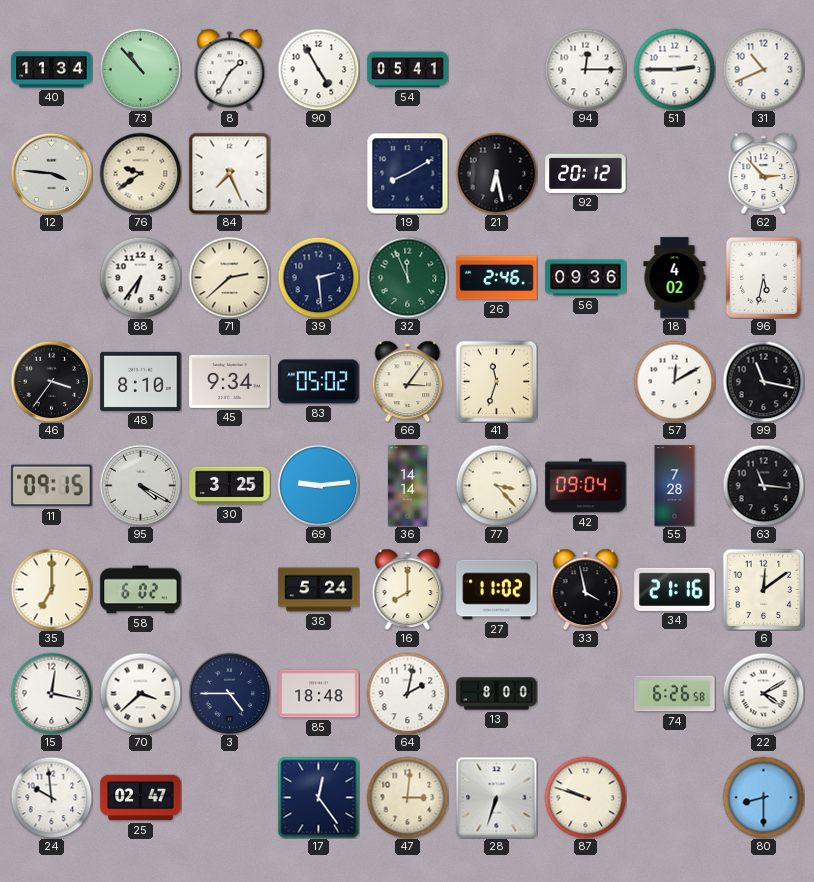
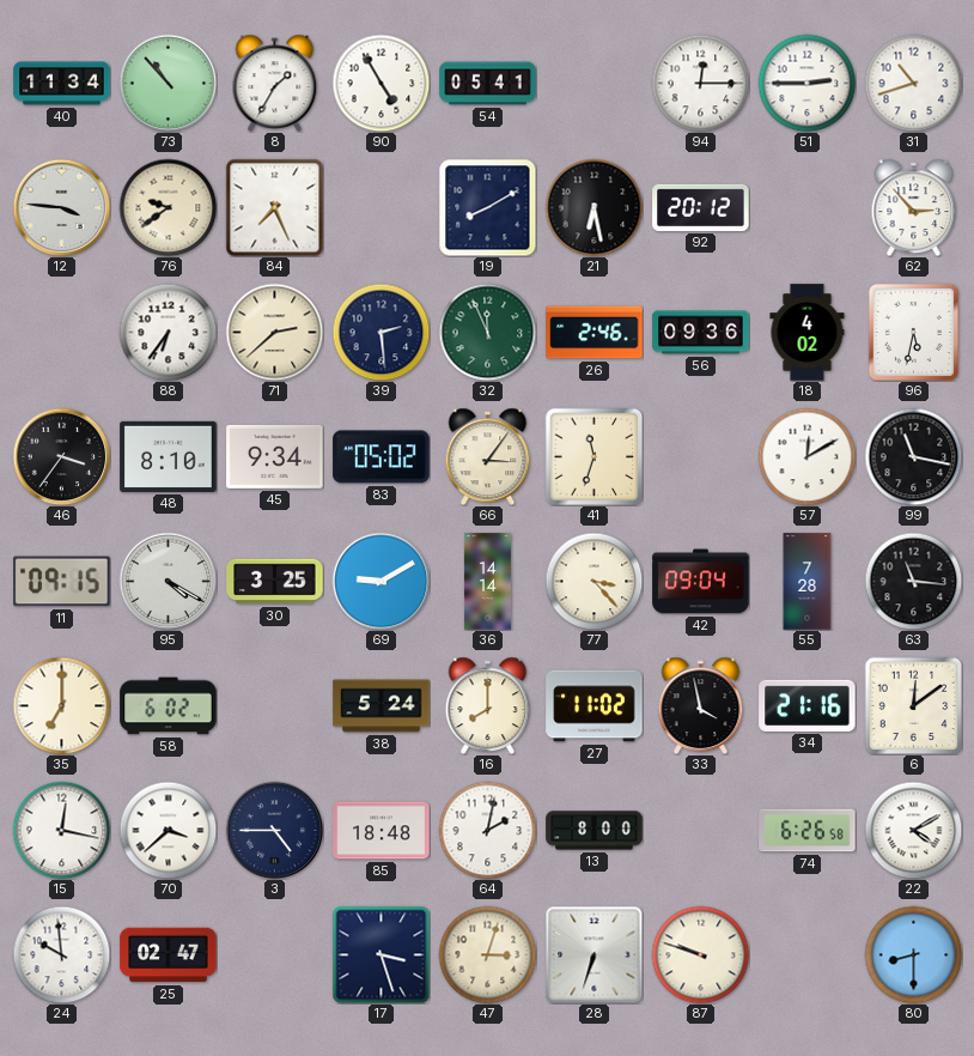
31: 10:41 -> 10:42 (913, 83)
69: 9:14 -> 9:10 (381, 581)
17: 12:24 -> 3:27 (381, 954)
47: 3:01 -> 3:03 (487, 954)
